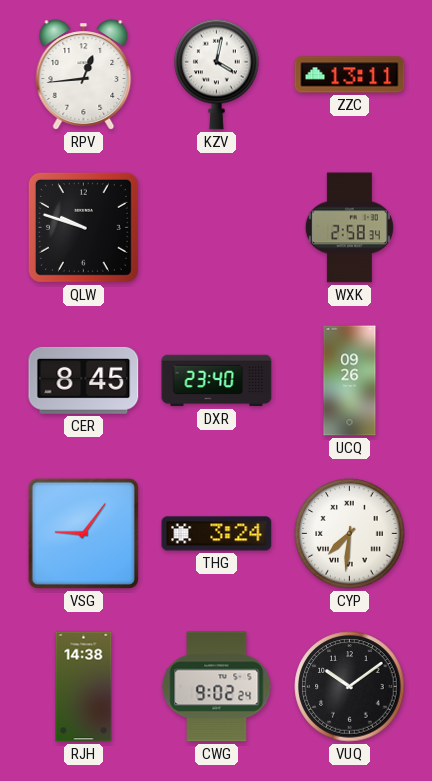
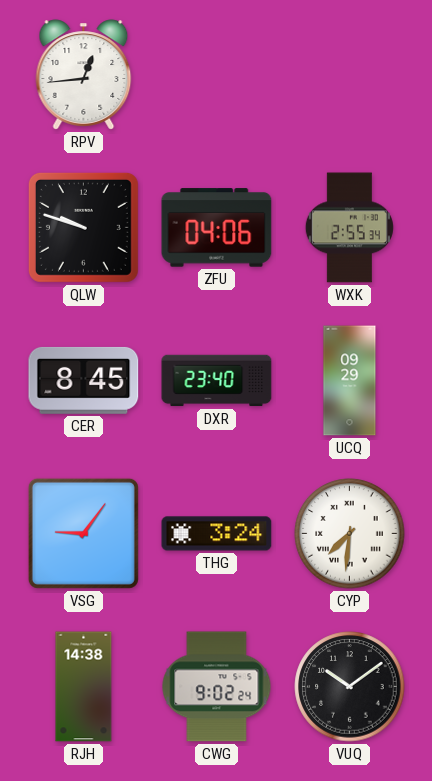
KZV: 4:02 -> none (217, 74)
ZZC: 13:11 -> none (350, 75)
ZFU: none -> 04:06 (217, 228)
WXK: 2:58 -> 2:55 (349, 228)
UCQ: 09:26 -> 09:29 (350, 381)
